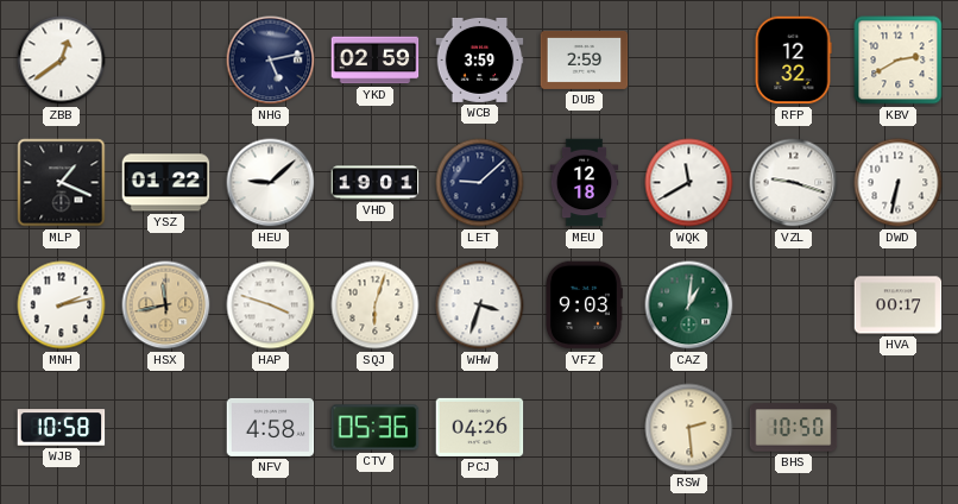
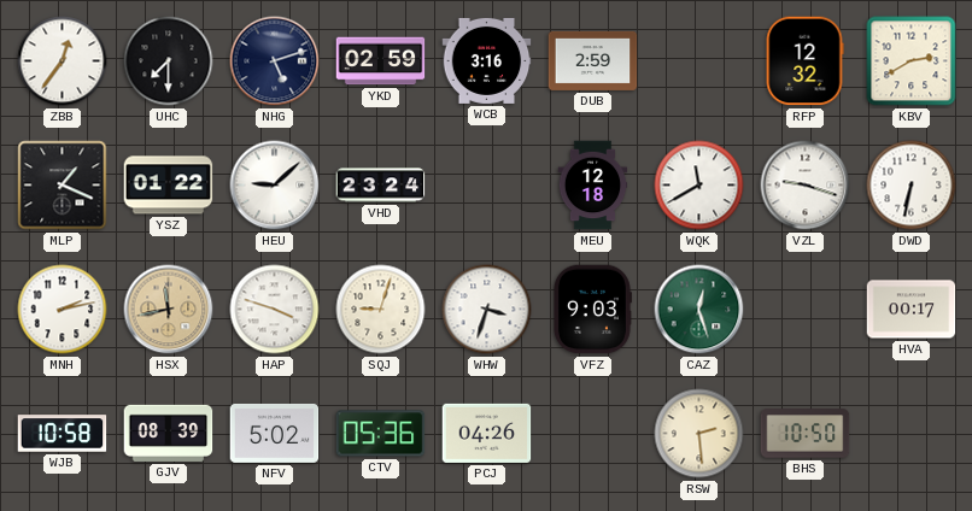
ZBB: 12:39 -> 12:36 (63, 61)
UHC: none -> 7:30 (169, 61)
NHG: 5:13 -> 5:12 (275, 61)
WCB: 3:59 -> 3:16 (487, 60)
VHD: 19:01 -> 23:24 (381, 186)
LET: 9:08 -> none (480, 183)
SQJ: 6:03 -> 9:03 (381, 310)
CAZ: 1:01 -> 12:27 (699, 310)
GJV: none -> 08:39 (169, 433)
NFV: 4:58 -> 5:02 (275, 433)
